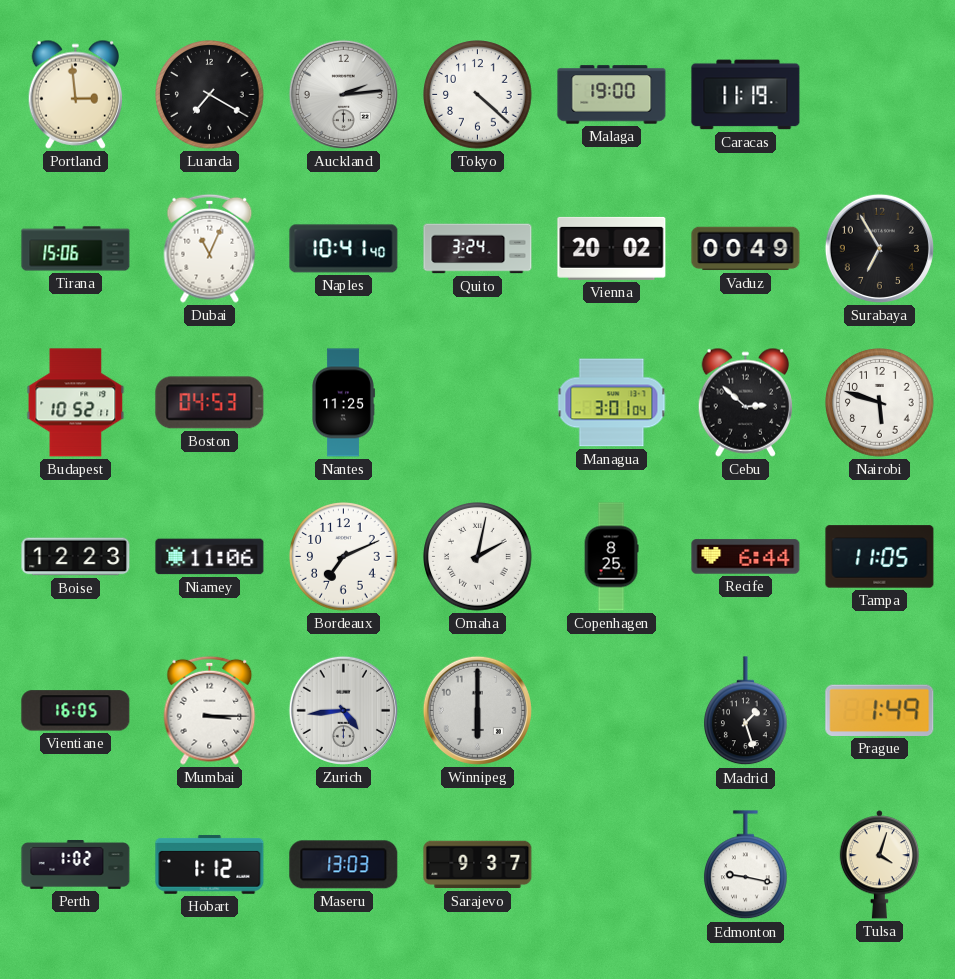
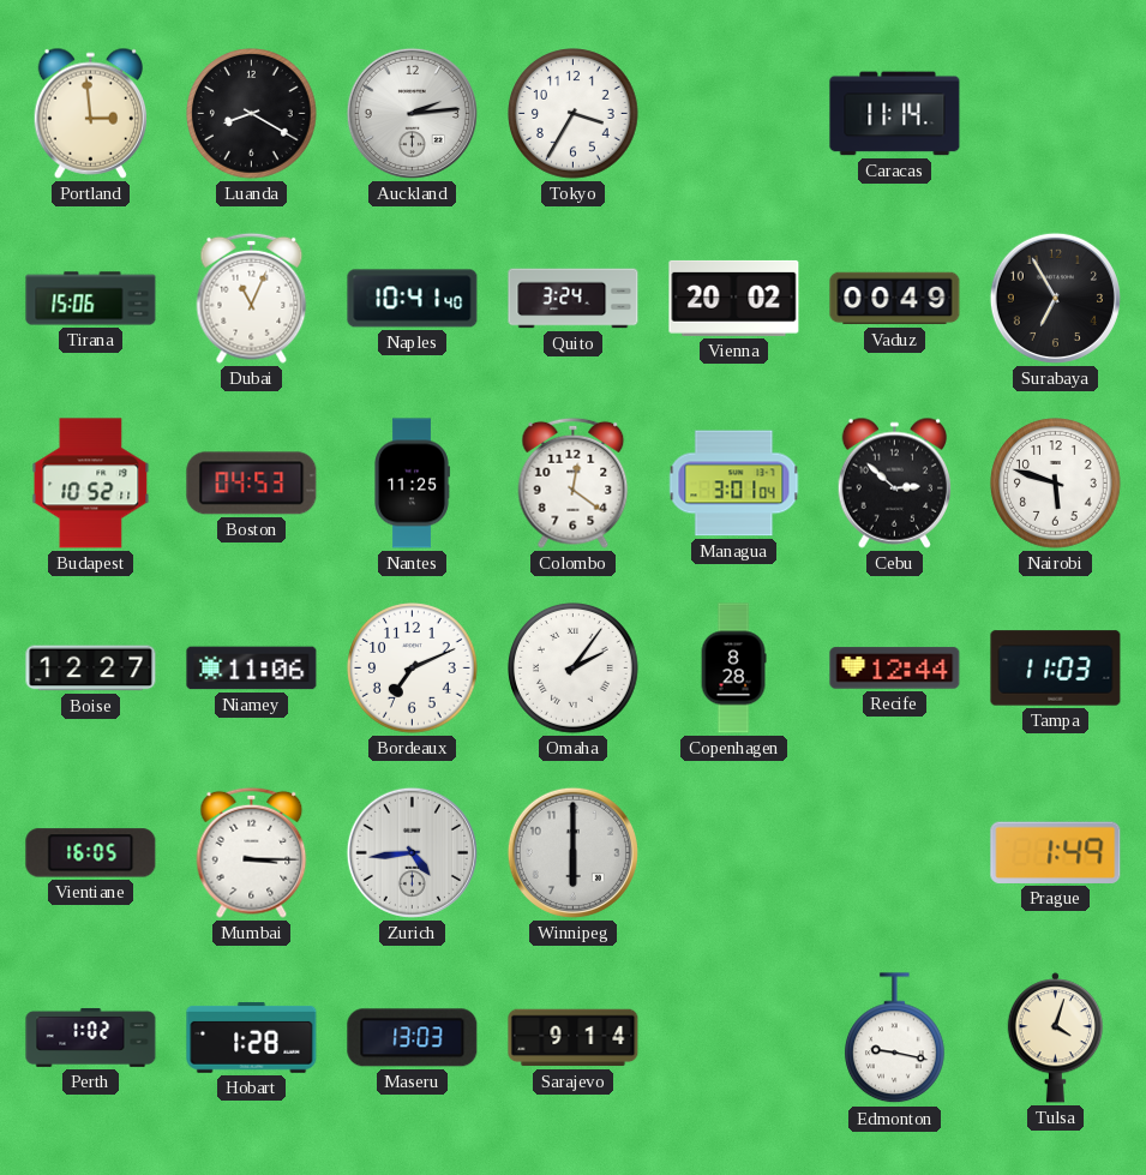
Luanda: 7:20 -> 8:20 (252, 114)
Tokyo: 4:22 -> 3:35 (574, 114)
Malaga: 19:00 -> none (612, 95)
Caracas: 11:19 -> 11:14 (895, 114)
Colombo: none -> 12:21 (574, 482)
Boise: 12:23 -> 12:27 (91, 669)
Omaha: 2:02 -> 2:06 (574, 669)
Copenhagen: 8:25 -> 8:28 (733, 669)
Recife: 6:44 -> 12:44 (895, 669)
Tampa: 11:05 -> 11:03 (1056, 669)
Madrid: 1:27 -> none (746, 711)
Hobart: 1:12 -> 1:28 (252, 1038)
Sarajevo: 9:37 -> 9:14 (574, 1038)
